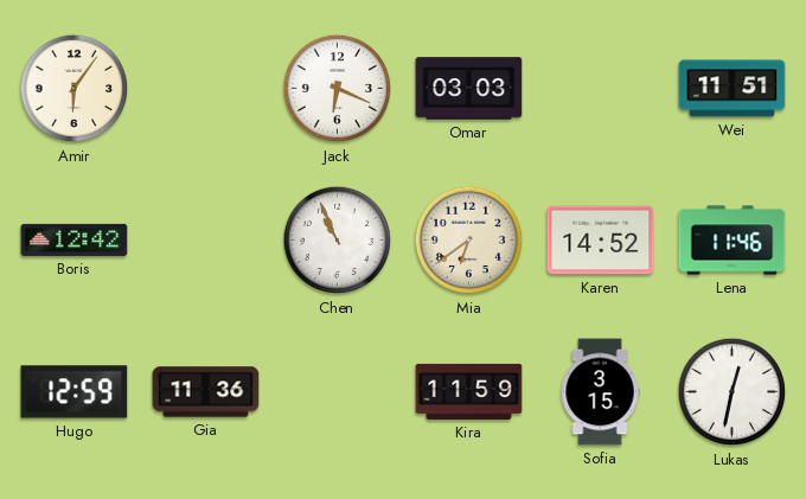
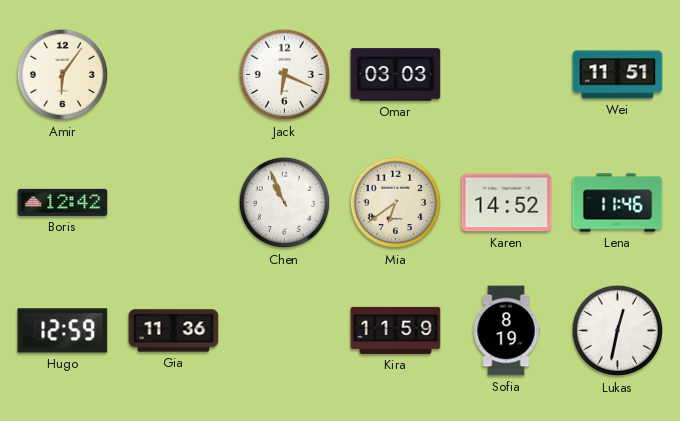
Sofia: 3:15 -> 8:19 (506, 331)
